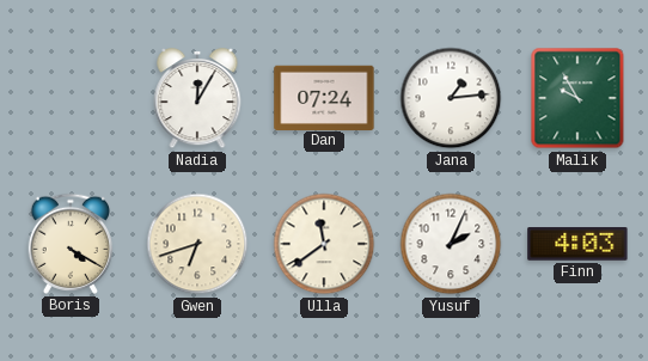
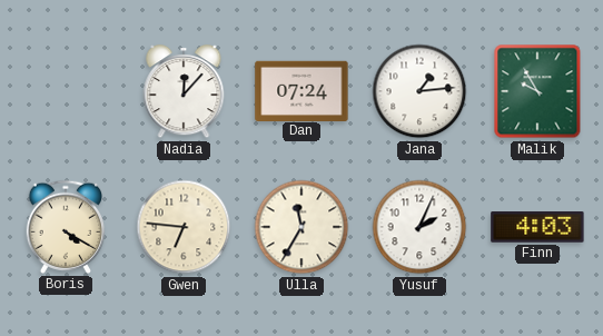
Nadia: 12:05 -> 12:07 (184, 91)
Gwen: 6:42 -> 6:46 (184, 227)
Ulla: 11:39 -> 11:35 (301, 227)
